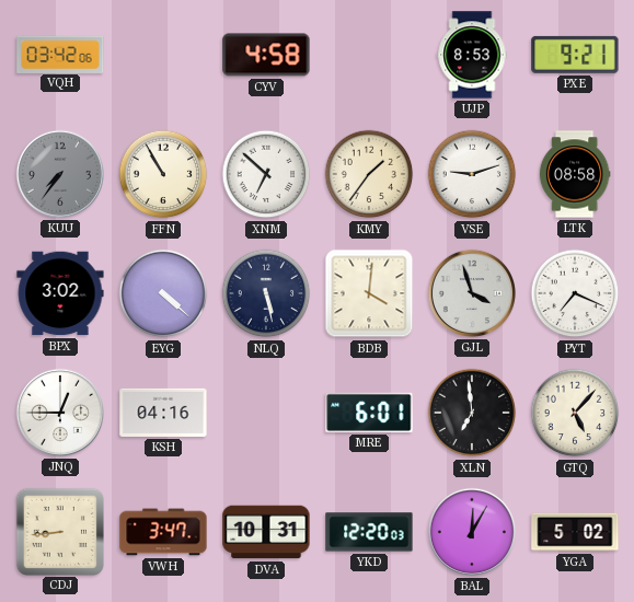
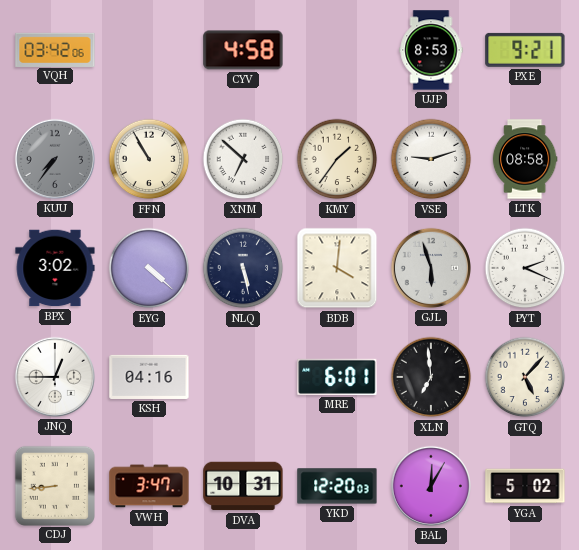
GJL: 3:57 -> 5:57 (431, 268)
PYT: 7:19 -> 2:19 (525, 268)
